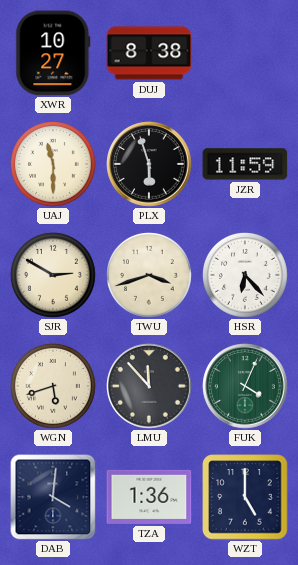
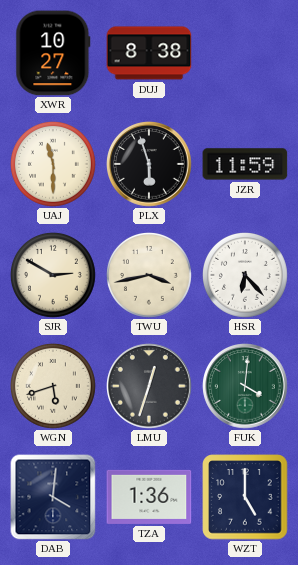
TWU: 3:42 -> 3:43 (150, 276)
LMU: 11:53 -> 12:33 (149, 386)
FUK: 4:04 -> 4:01 (245, 386)
